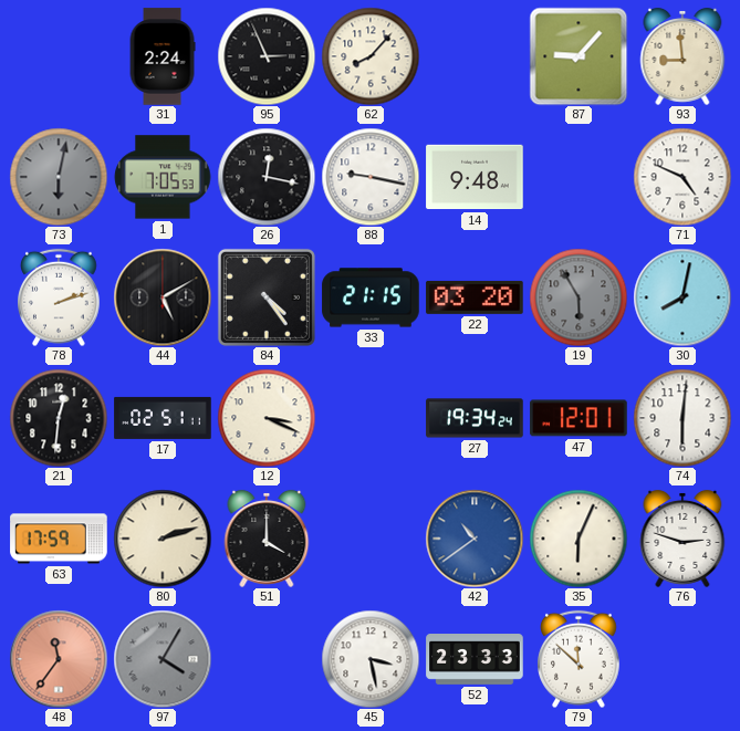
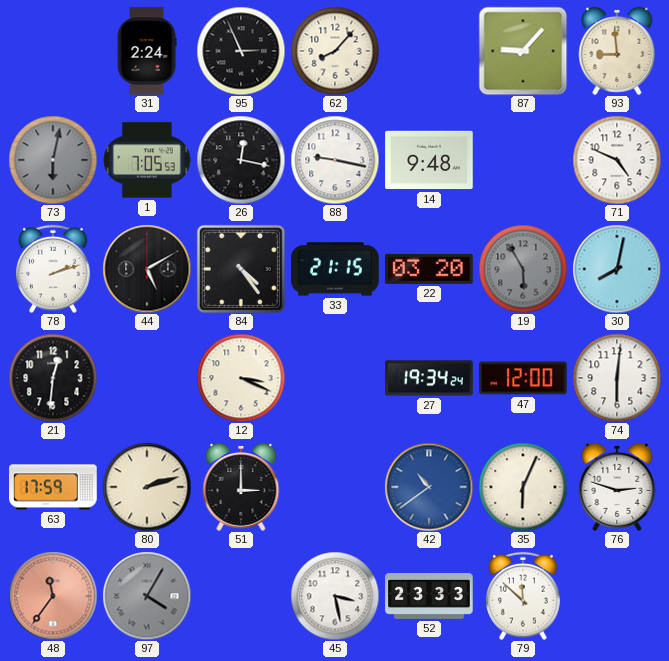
17: 02:51 -> none (163, 418)
47: 12:01 -> 12:00 (523, 378)
51: 4:00 -> 3:00 (241, 487)
